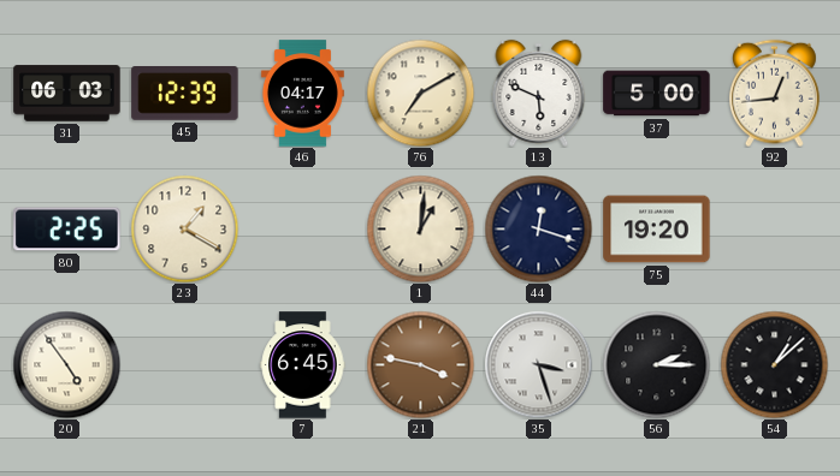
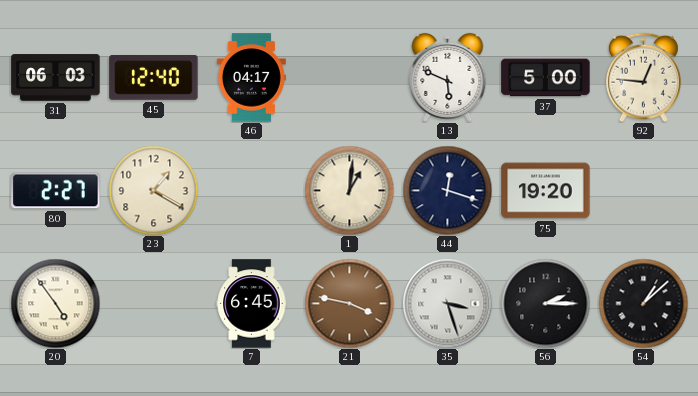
45: 12:39 -> 12:40 (154, 78)
76: 7:10 -> none (420, 93)
92: 12:44 -> 12:46 (643, 77)
80: 2:25 -> 2:27 (56, 191)
